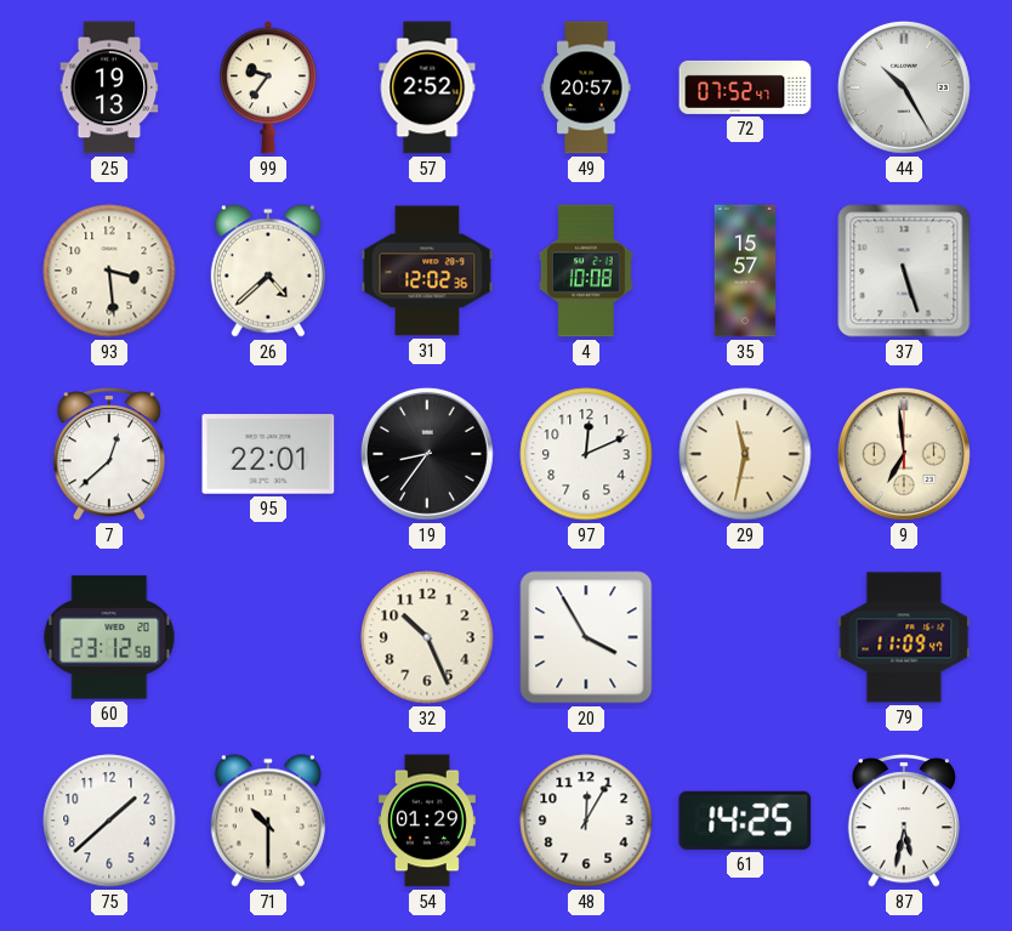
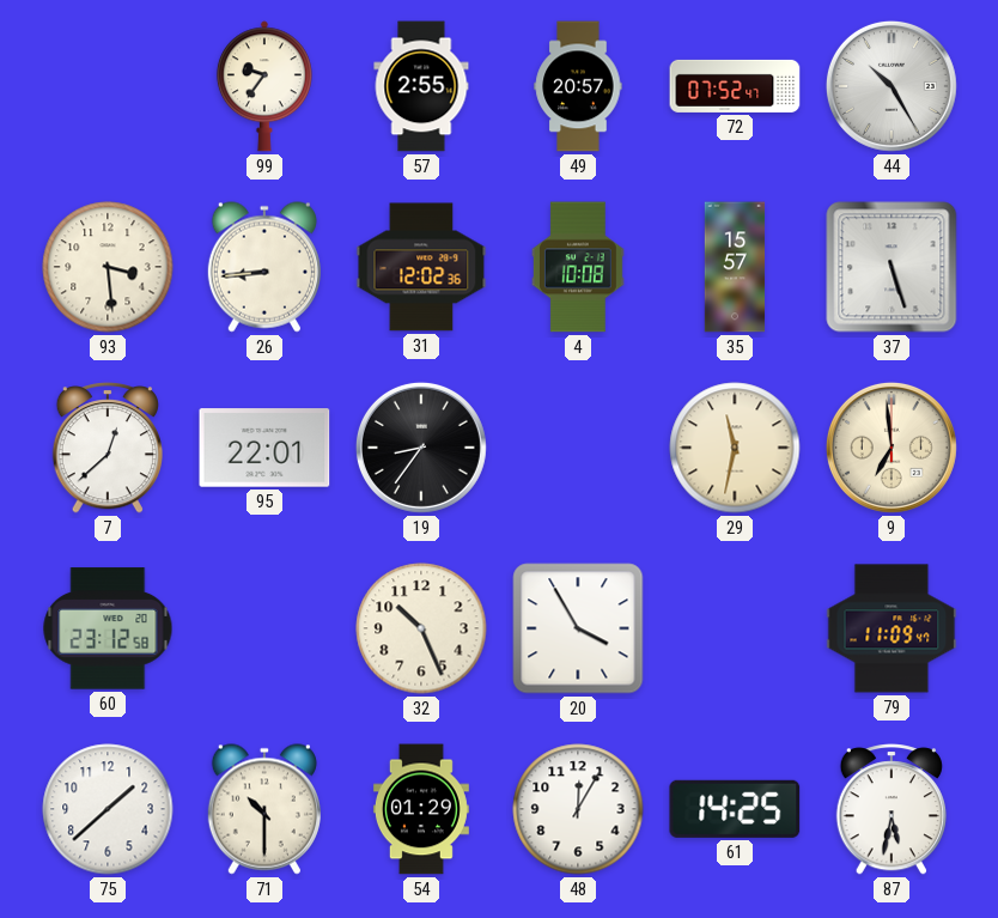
25: 19:13 -> none (109, 87)
57: 2:52 -> 2:55 (421, 86)
26: 4:38 -> 8:44 (264, 267)
97: 12:11 -> none (586, 454)
